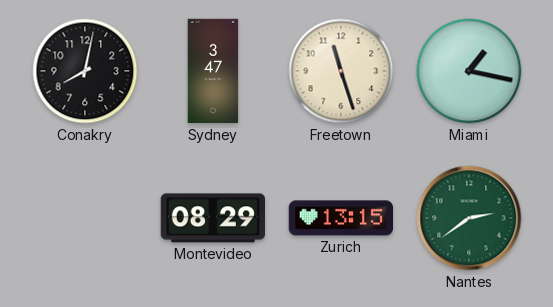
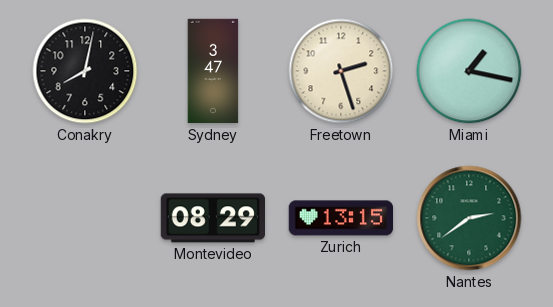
Freetown: 11:27 -> 2:27 (341, 71)
